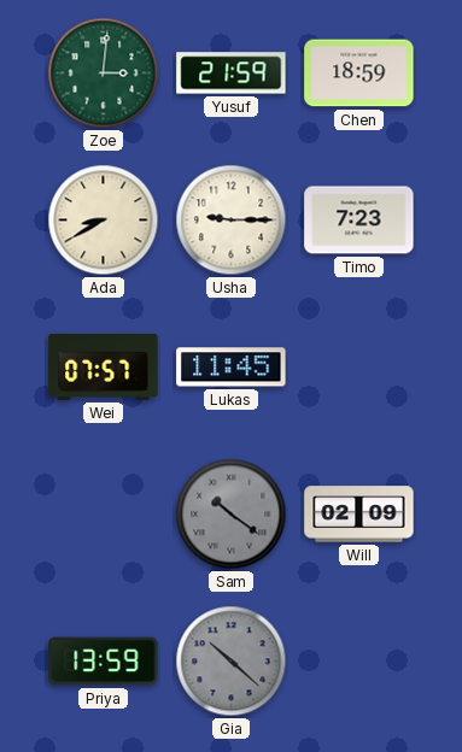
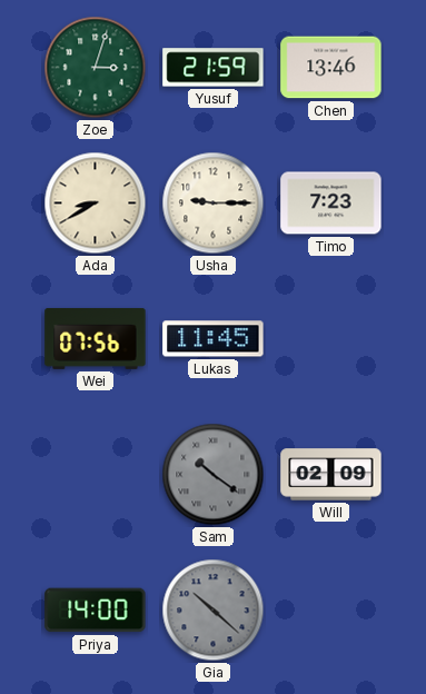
Zoe: 3:01 -> 3:03 (96, 68)
Chen: 18:59 -> 13:46 (331, 68)
Wei: 07:57 -> 07:56 (96, 338)
Priya: 13:59 -> 14:00 (96, 611)
